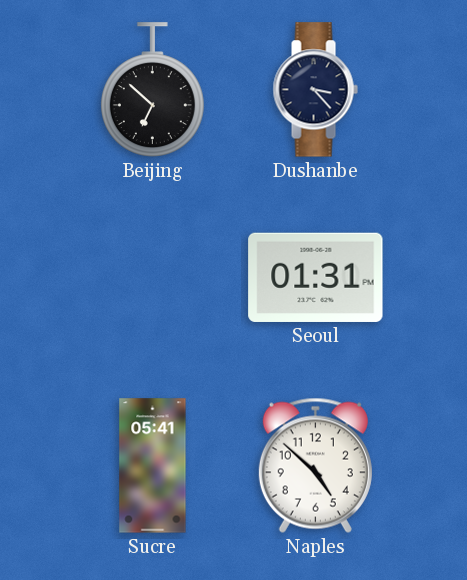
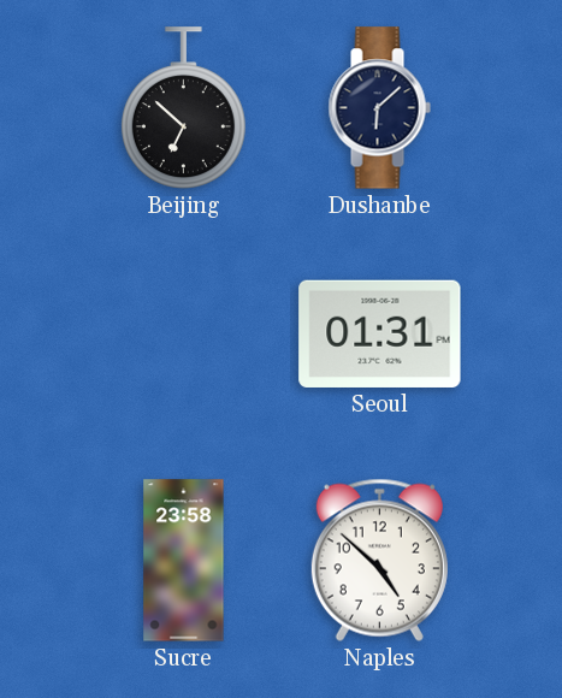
Dushanbe: 3:23 -> 6:08 (379, 108)
Sucre: 05:41 -> 23:58 (184, 561)
